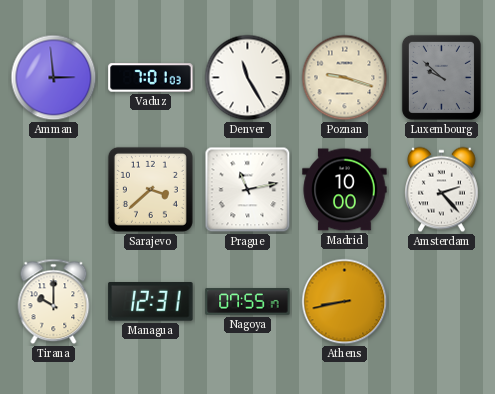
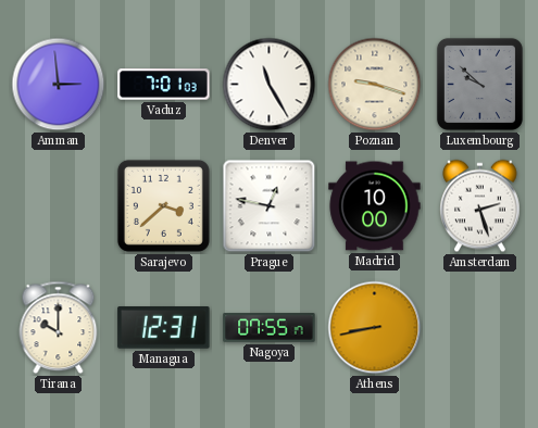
Prague: 11:13 -> 12:47 (270, 206)
Amsterdam: 2:23 -> 2:27 (480, 206)
